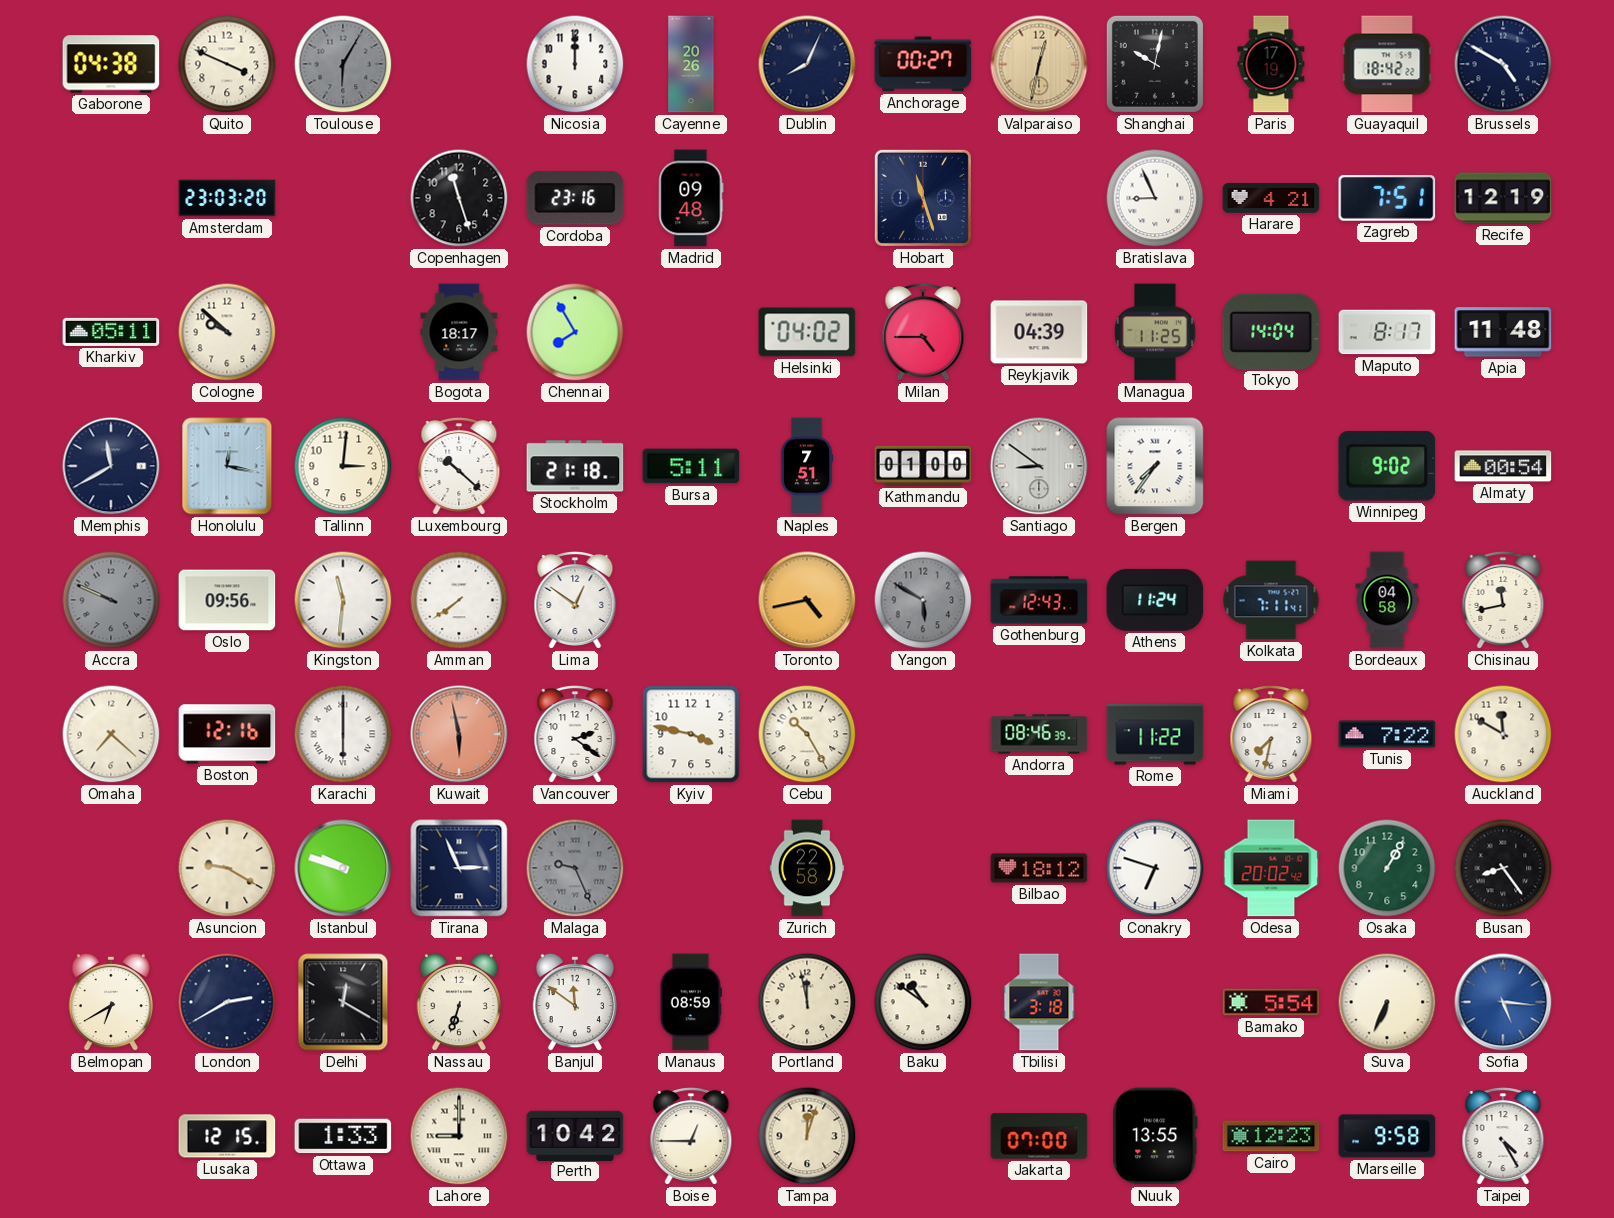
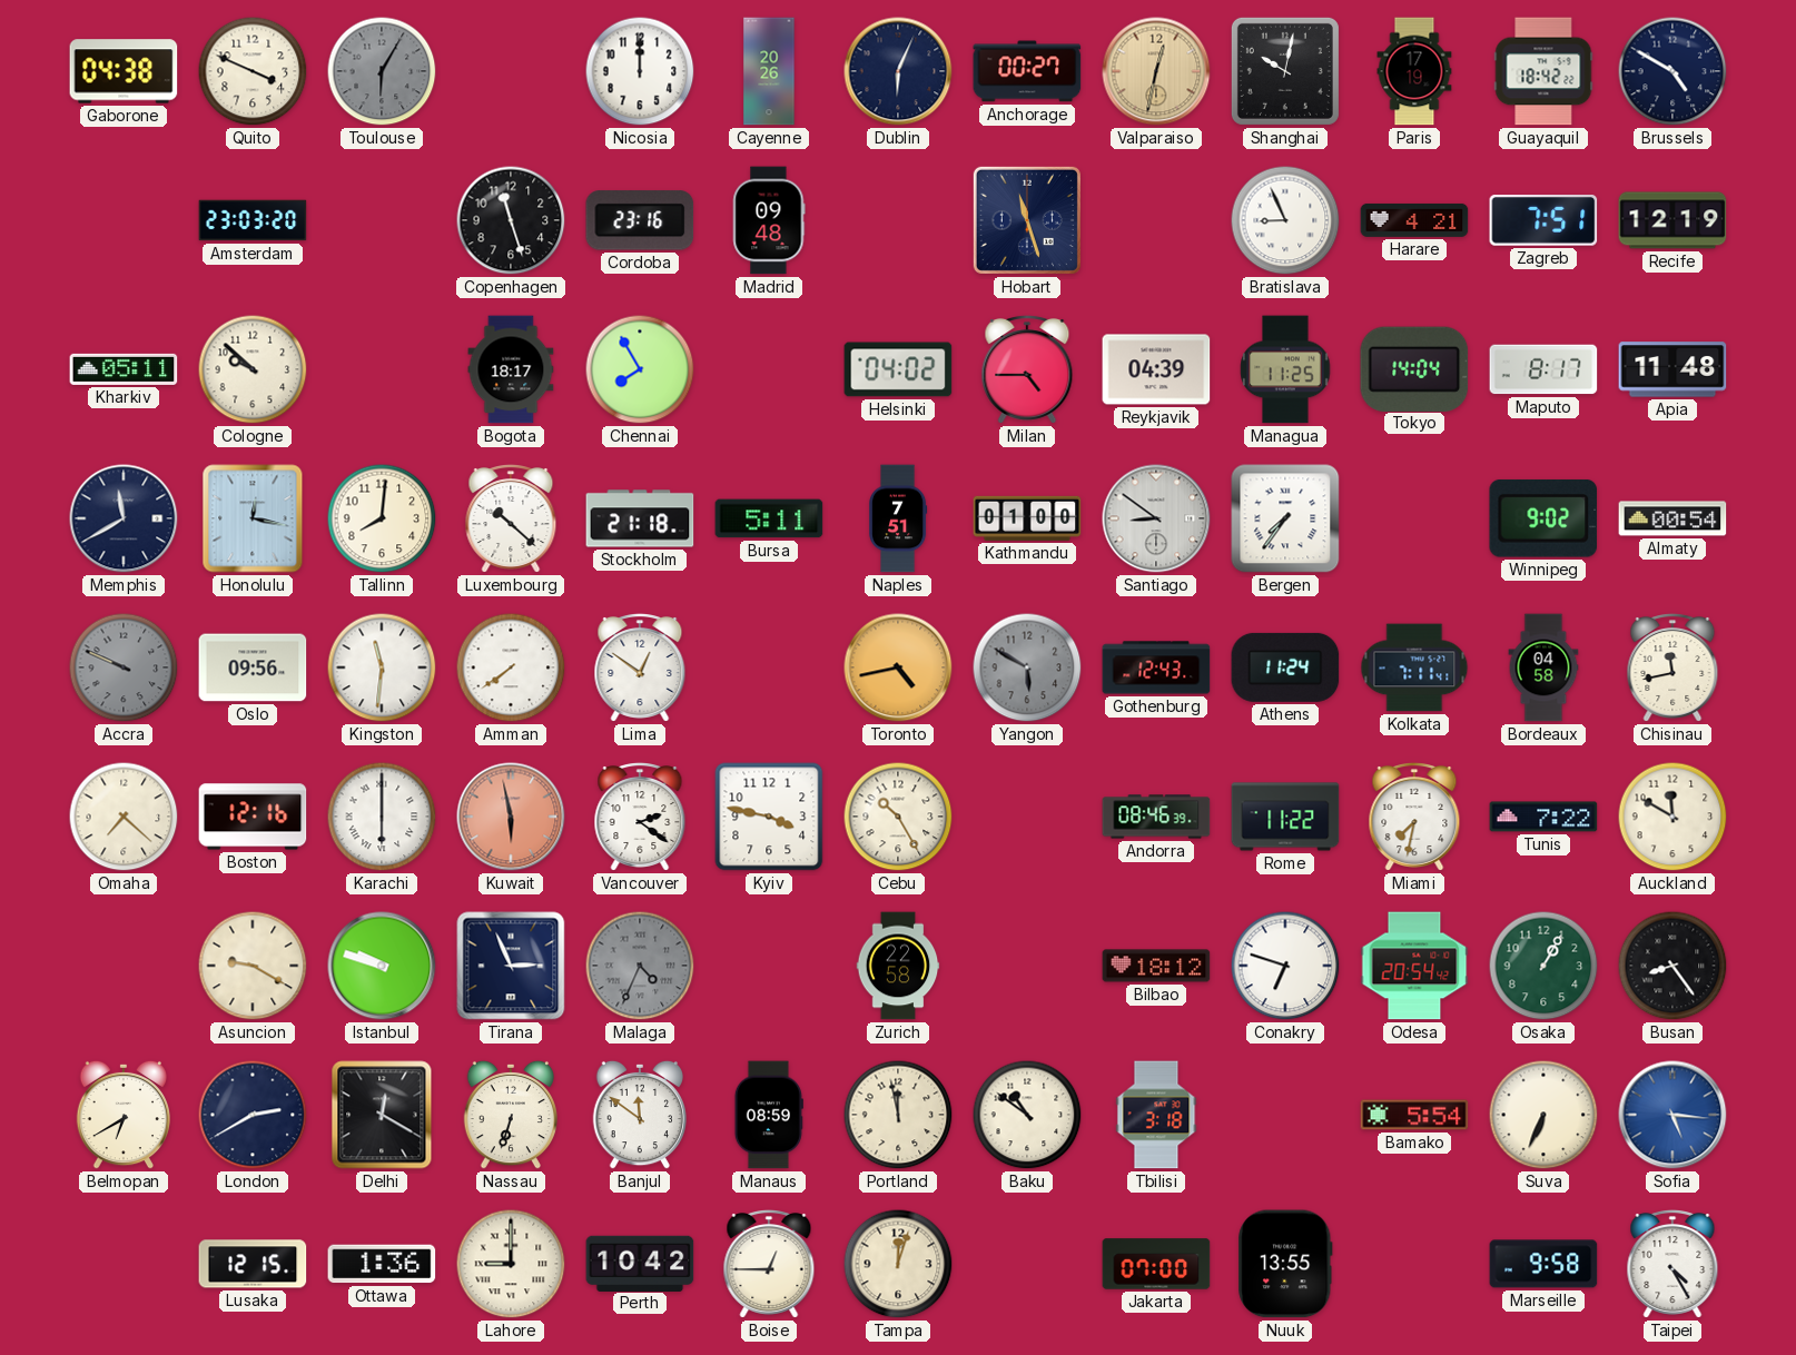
Dublin: 8:04 -> 6:04 (898, 71)
Tallinn: 3:01 -> 8:01 (382, 518)
Malaga: 9:26 -> 4:34 (640, 966)
Odesa: 20:02 -> 20:54 (1414, 966)
Ottawa: 1:33 -> 1:36 (382, 1264)
Cairo: 12:23 -> none (1271, 1136)
